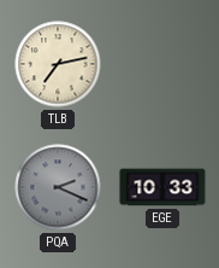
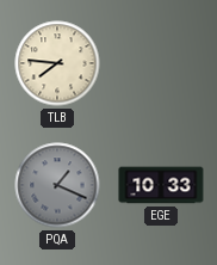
TLB: 7:13 -> 7:46 (57, 63)
PQA: 2:19 -> 1:19 (57, 185)
